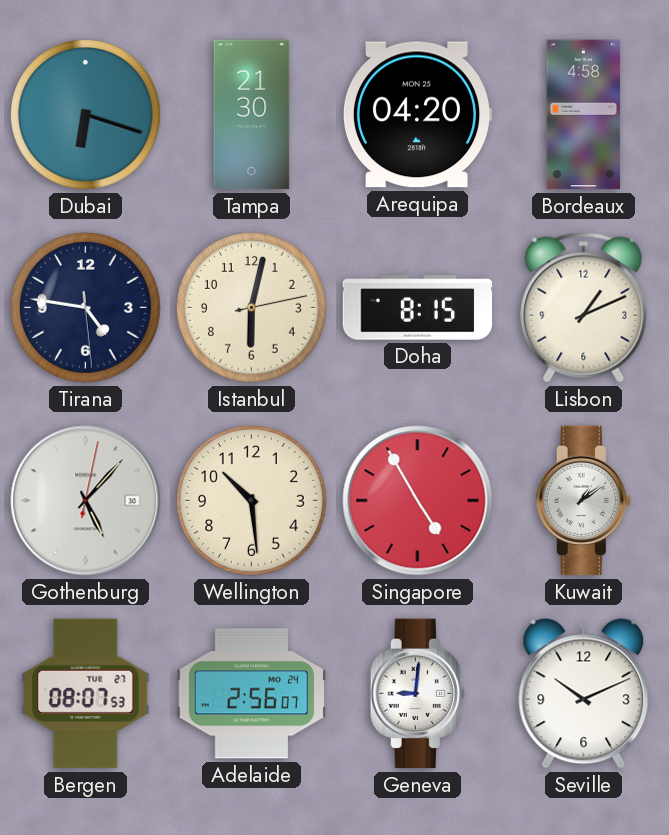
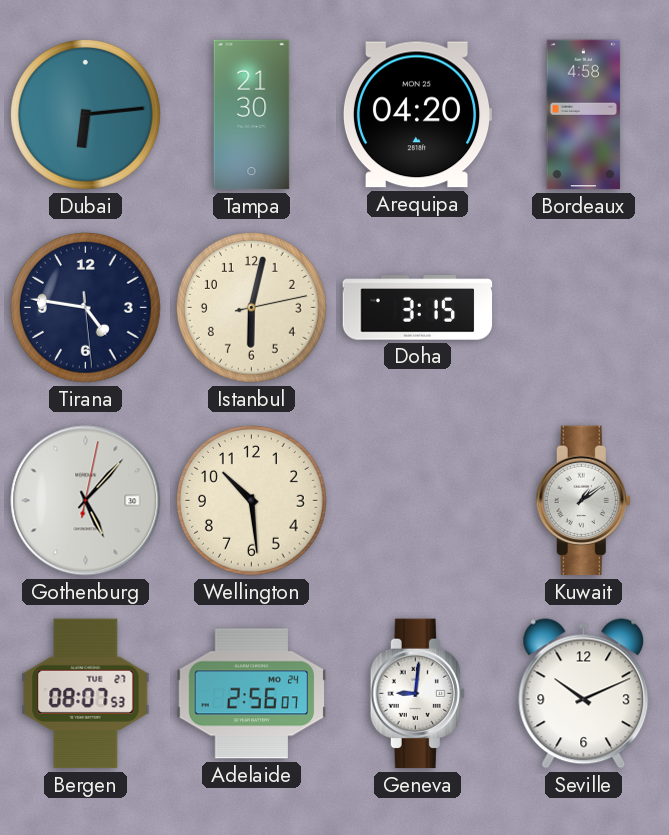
Dubai: 6:18 -> 6:14 (86, 115)
Doha: 8:15 -> 3:15 (418, 308)
Lisbon: 1:11 -> none (584, 308)
Singapore: 4:55 -> none (418, 501)
